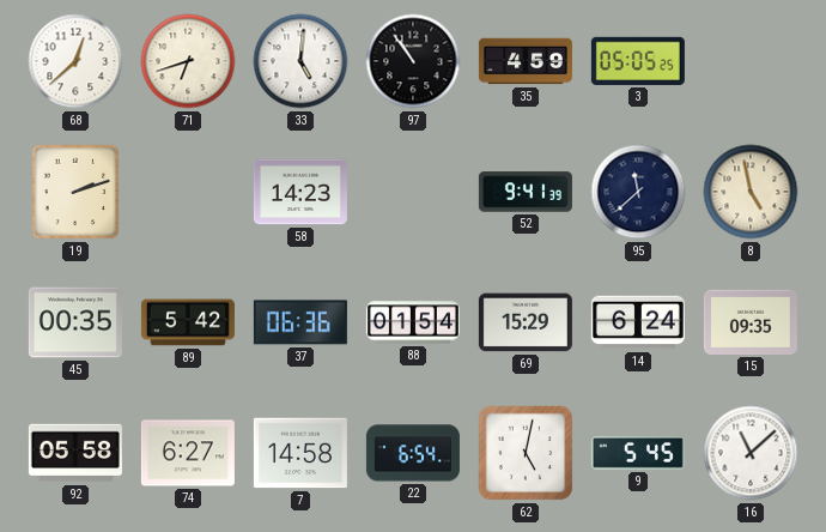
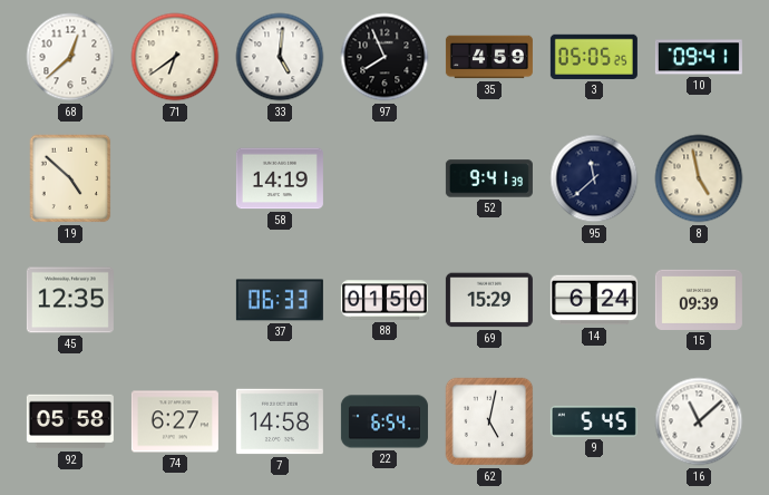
71: 6:42 -> 6:39 (175, 57)
97: 10:54 -> 7:56 (384, 57)
10: none -> 09:41 (699, 57)
19: 2:12 -> 4:52 (70, 178)
58: 14:23 -> 14:19 (280, 178)
45: 00:35 -> 12:35 (70, 300)
89: 5:42 -> none (188, 322)
37: 06:36 -> 06:33 (280, 300)
88: 01:54 -> 01:50 (384, 300)
15: 09:35 -> 09:39 (699, 300)
